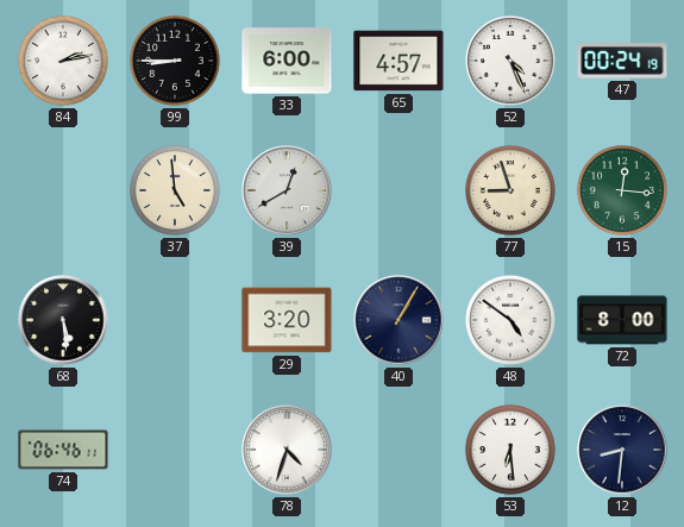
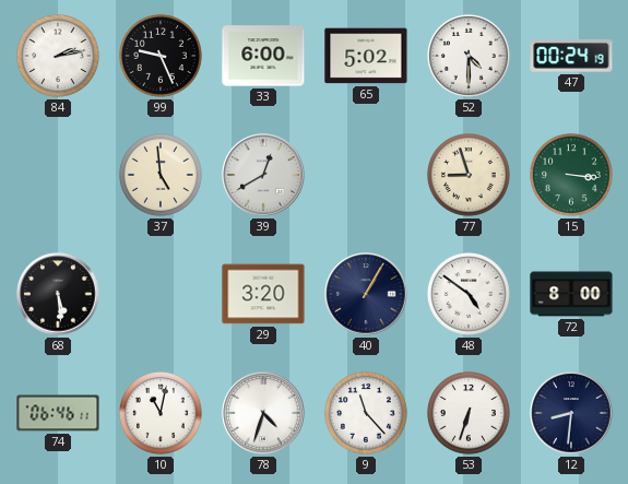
99: 8:45 -> 9:26 (161, 56)
65: 4:57 -> 5:02 (366, 56)
52: 4:26 -> 4:30 (469, 56)
15: 12:16 -> 3:16 (571, 175)
10: none -> 11:02 (161, 413)
9: none -> 11:23 (366, 413)
53: 6:29 -> 6:33 (469, 413)
